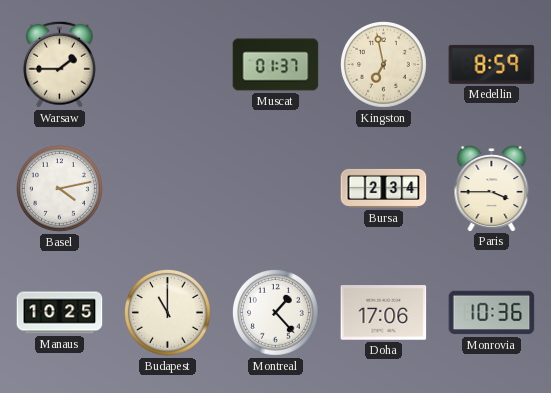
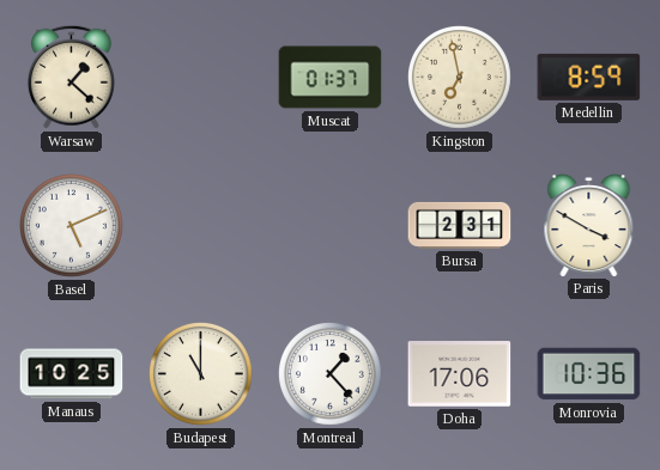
Warsaw: 1:45 -> 1:22 (71, 77)
Basel: 4:13 -> 5:11 (72, 226)
Bursa: 2:34 -> 2:31 (460, 225)
Paris: 3:45 -> 3:50 (589, 226)
